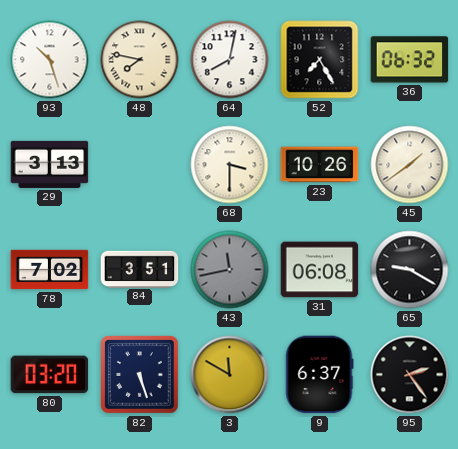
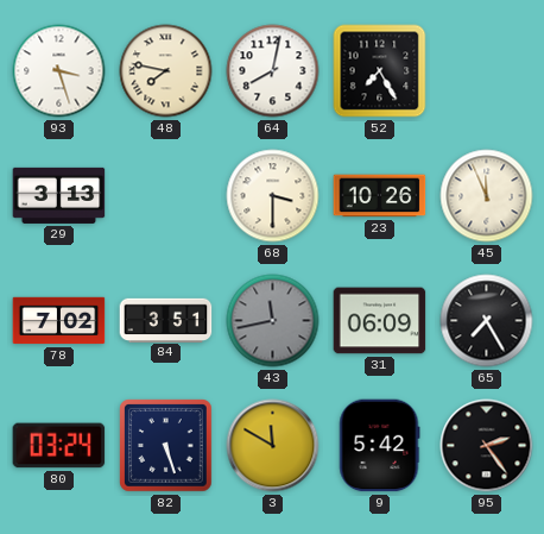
93: 10:27 -> 3:27 (59, 71)
36: 06:32 -> none (410, 60)
45: 1:39 -> 11:56 (487, 196)
31: 06:08 -> 06:09 (380, 321)
65: 9:20 -> 7:25 (487, 321)
80: 03:20 -> 03:24 (59, 446)
9: 6:37 -> 5:42 (379, 446)
